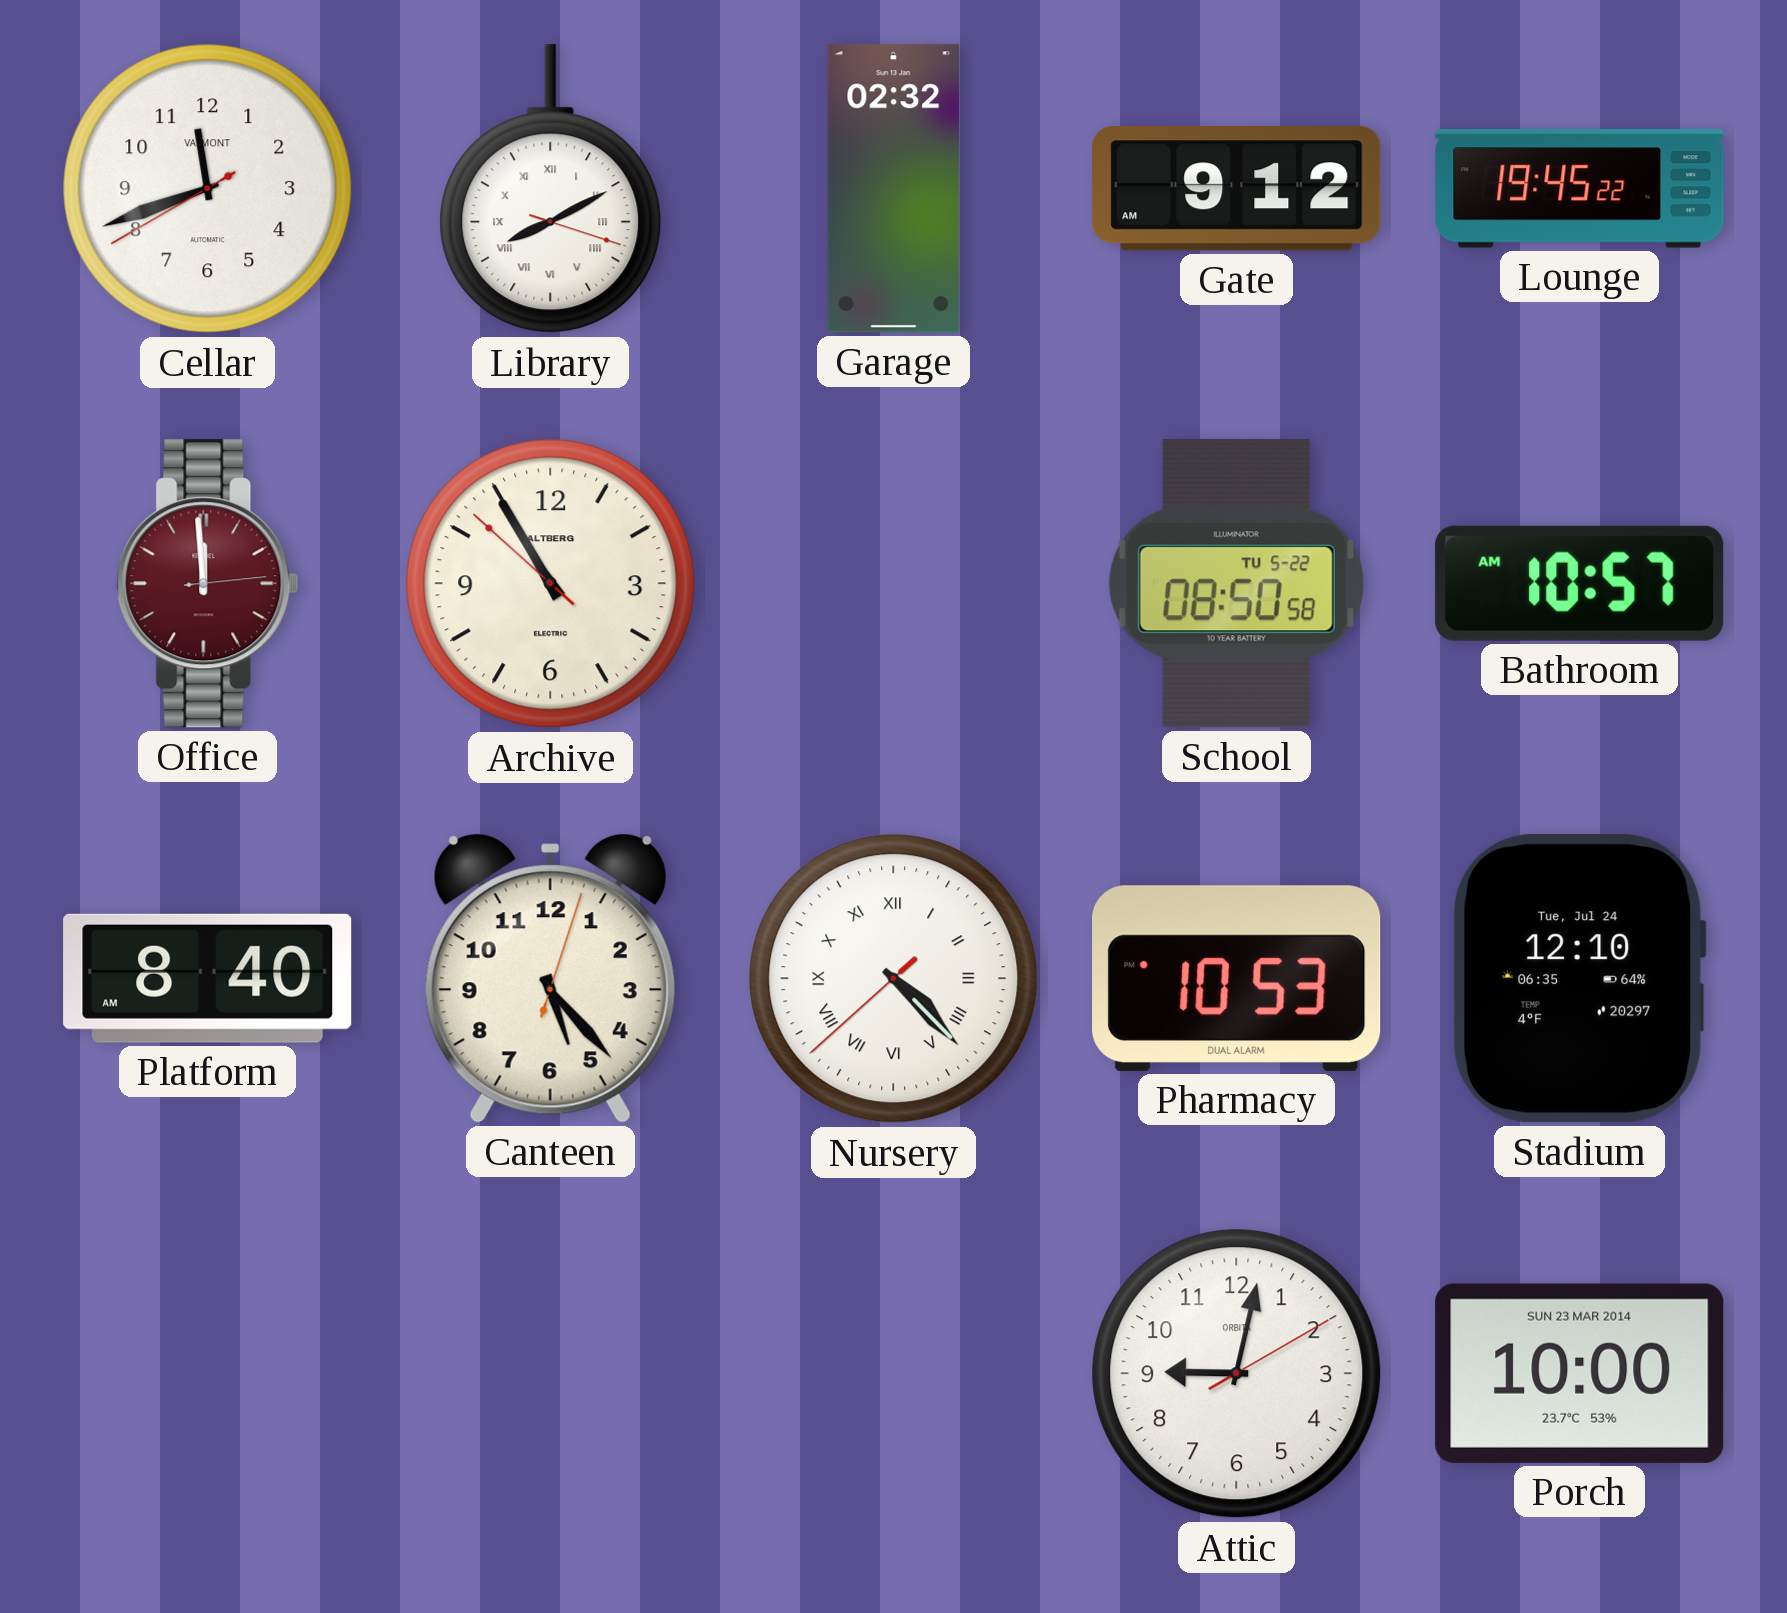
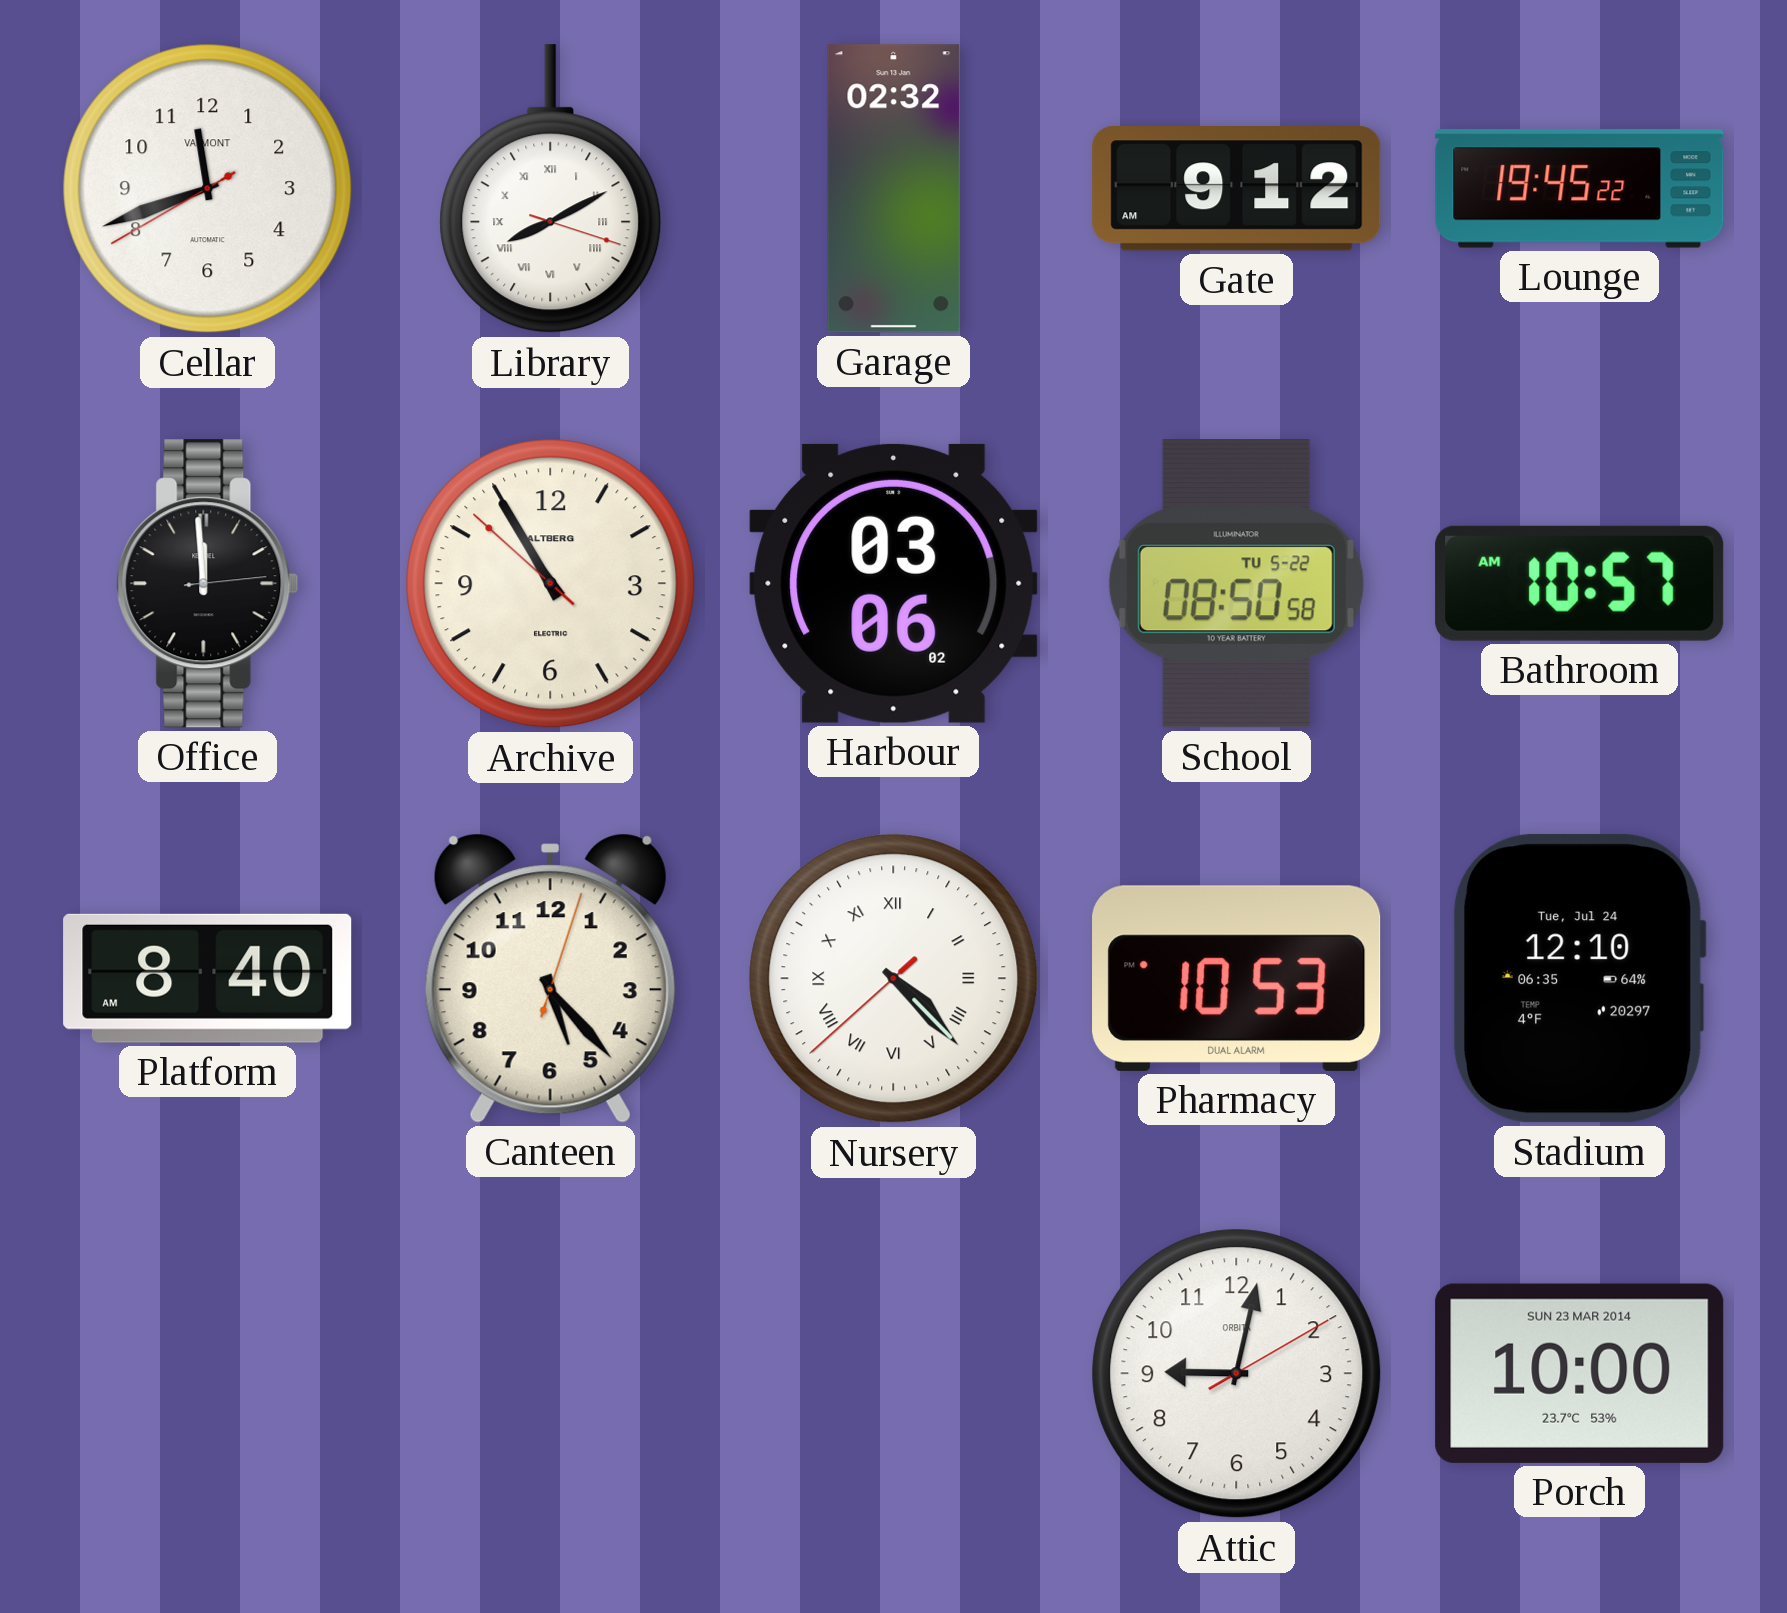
Office dial: burgundy -> black (208, 584)
Harbour: none -> 03:06 (894, 583)
